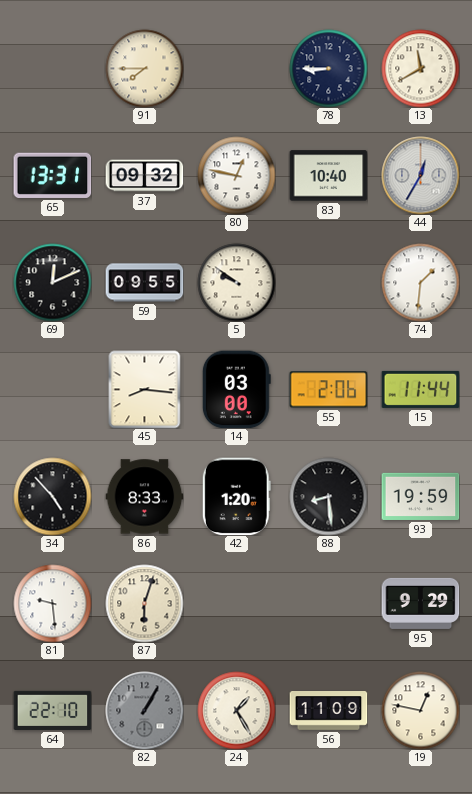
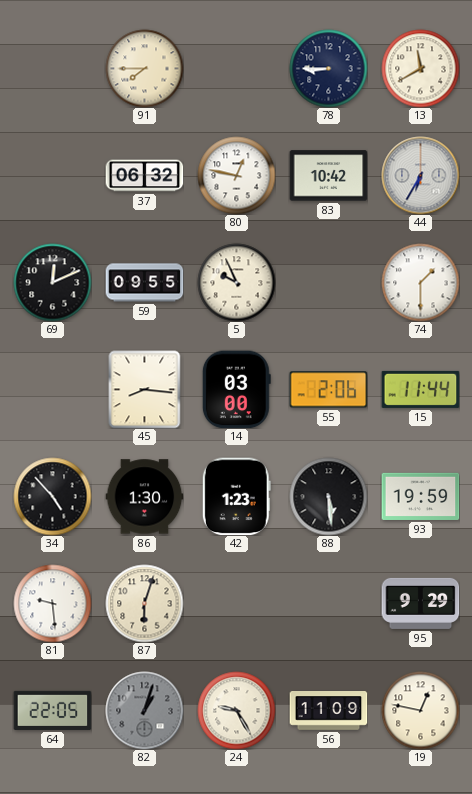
65: 13:31 -> none (52, 175)
37: 09:32 -> 06:32 (144, 176)
83: 10:40 -> 10:42 (328, 176)
44: 12:35 -> 6:35 (420, 175)
5: 9:51 -> 9:56 (236, 282)
74: 1:31 -> 1:30 (420, 282)
86: 8:33 -> 1:30 (144, 497)
42: 1:20 -> 1:23 (236, 496)
88: 8:29 -> 5:29 (328, 496)
64: 22:10 -> 22:05 (52, 710)
82: 1:05 -> 1:03 (144, 710)
24: 1:25 -> 9:25 (236, 710)
